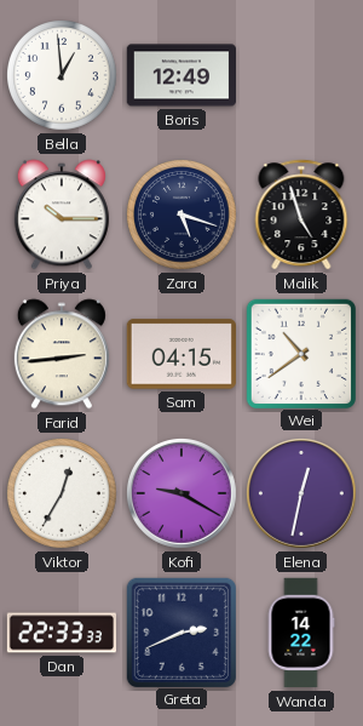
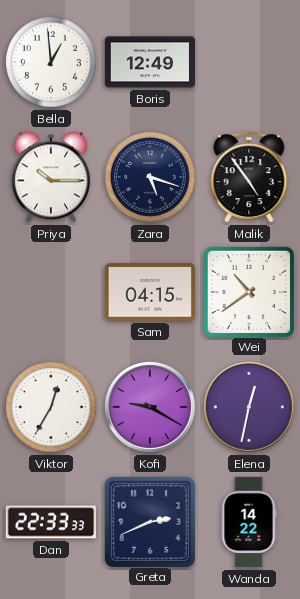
Malik: 4:57 -> 4:54 (249, 177)
Farid: 2:44 -> none (62, 354)
